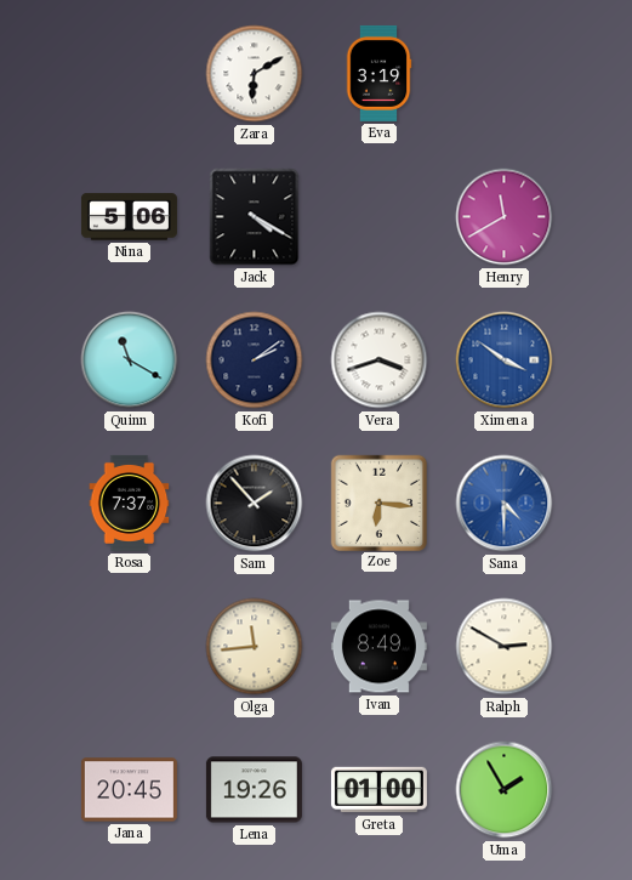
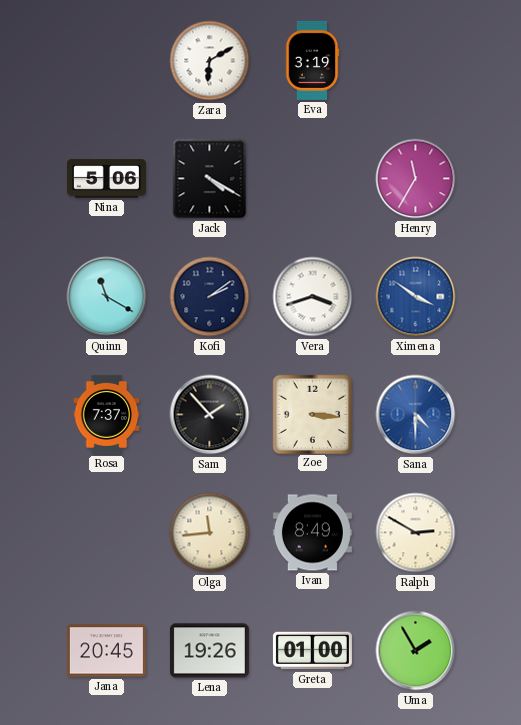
Henry: 11:40 -> 11:35 (416, 179)
Zoe: 6:16 -> 3:16 (312, 414)
